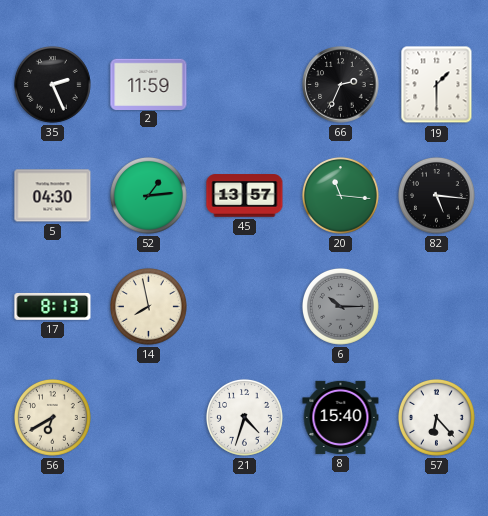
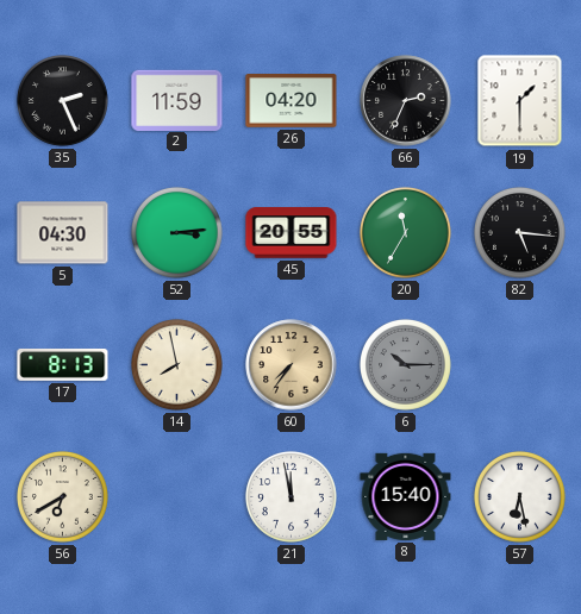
26: none -> 04:20 (292, 101)
52: 1:14 -> 3:14 (176, 232)
45: 13:57 -> 20:55 (292, 233)
20: 11:16 -> 11:35 (405, 232)
60: none -> 7:36 (292, 365)
21: 4:33 -> 11:58 (290, 496)
57: 6:23 -> 6:28 (519, 496)
